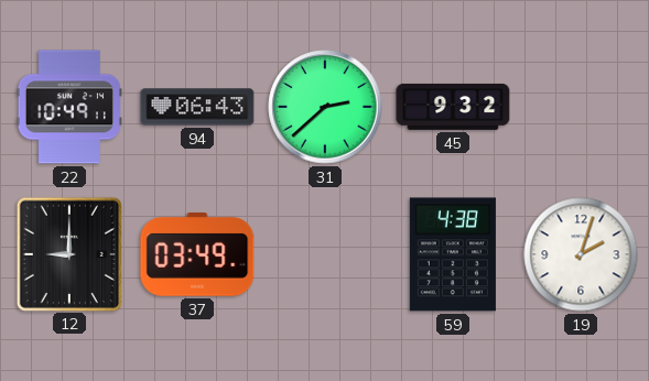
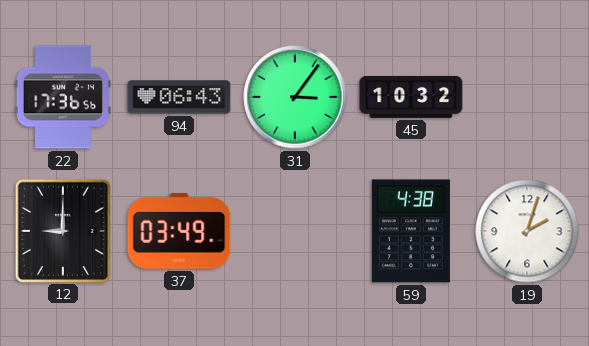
22: 10:49 -> 17:36 (63, 97)
31: 2:38 -> 3:06 (295, 97)
45: 9:32 -> 10:32 (411, 97)
